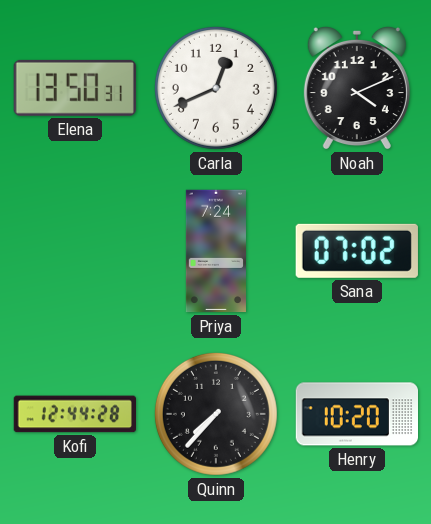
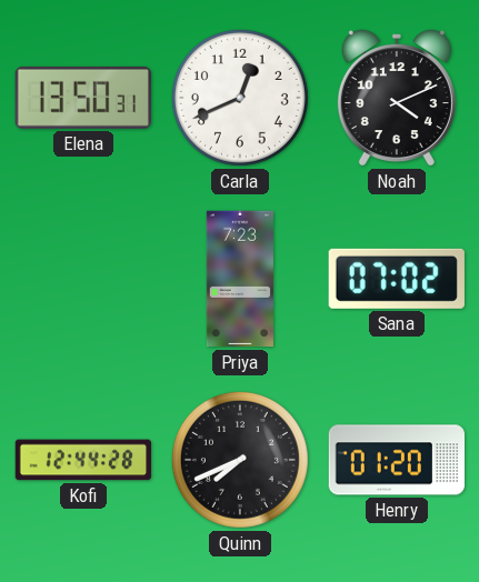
Priya: 7:24 -> 7:23 (240, 279)
Quinn: 7:37 -> 7:41 (240, 460)
Henry: 10:20 -> 01:20 (396, 460)
